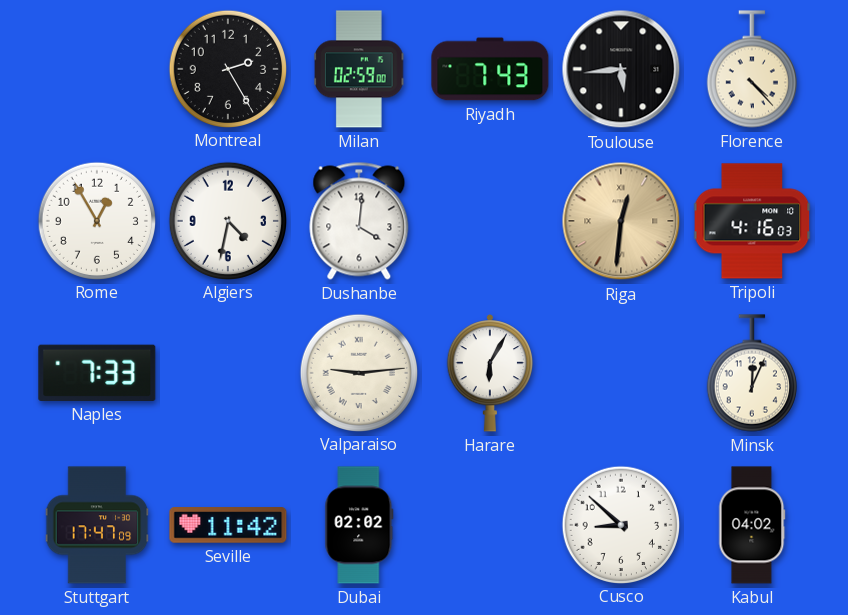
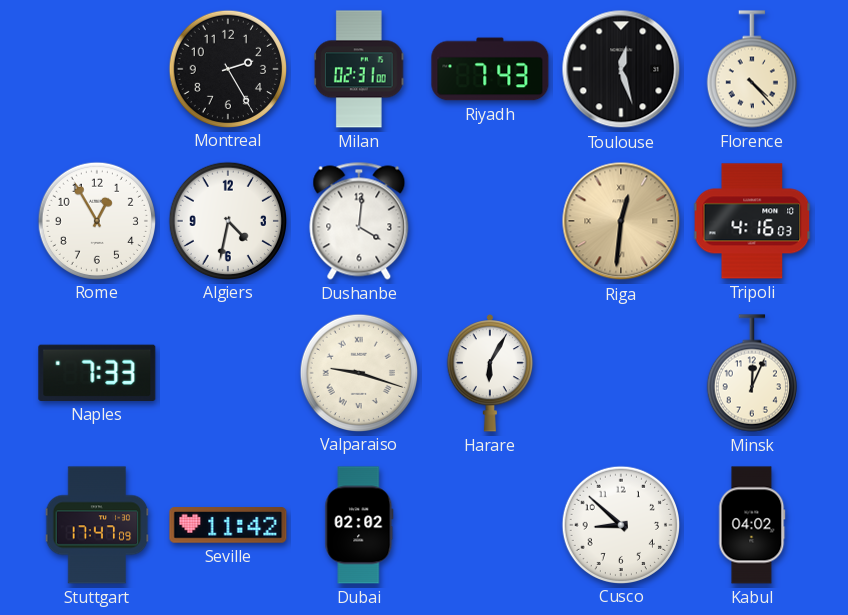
Milan: 02:59 -> 02:31 (359, 69)
Toulouse: 5:44 -> 12:27 (621, 69)
Valparaiso: 9:14 -> 9:18 (358, 372)
